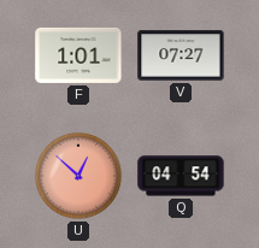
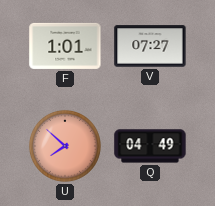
U: 12:52 -> 7:52 (65, 146)
Q: 04:54 -> 04:49 (150, 146)
